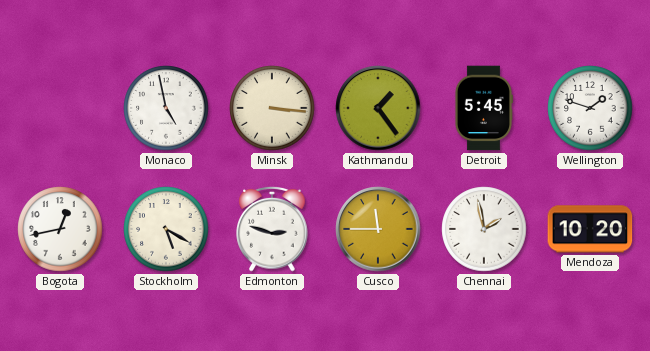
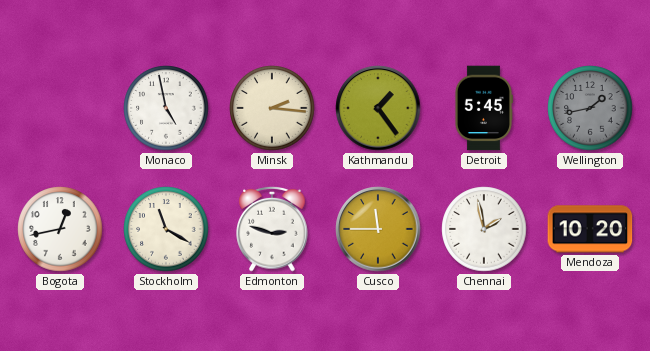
Minsk: 3:16 -> 2:16 (272, 108)
Wellington: 1:48 -> 1:43 (590, 108)
Wellington dial: white -> grey (590, 108)
Stockholm: 5:20 -> 11:20 (166, 229)
